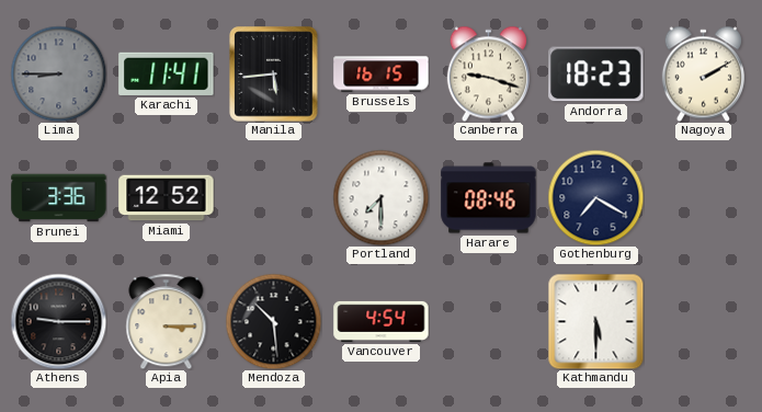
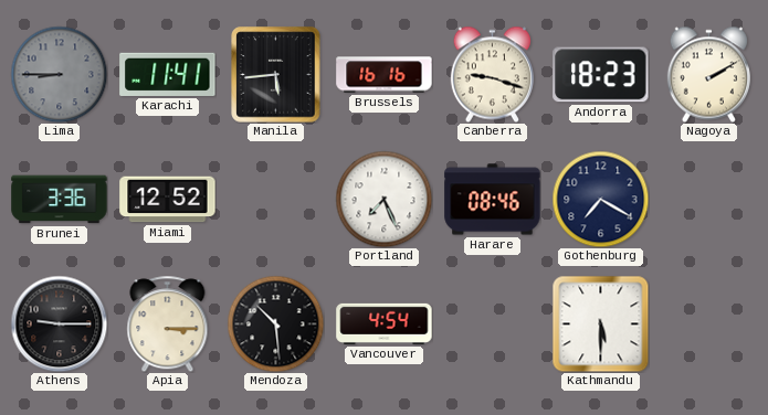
Brussels: 16:15 -> 16:16 (385, 75)
Portland: 7:30 -> 7:26 (383, 199)
